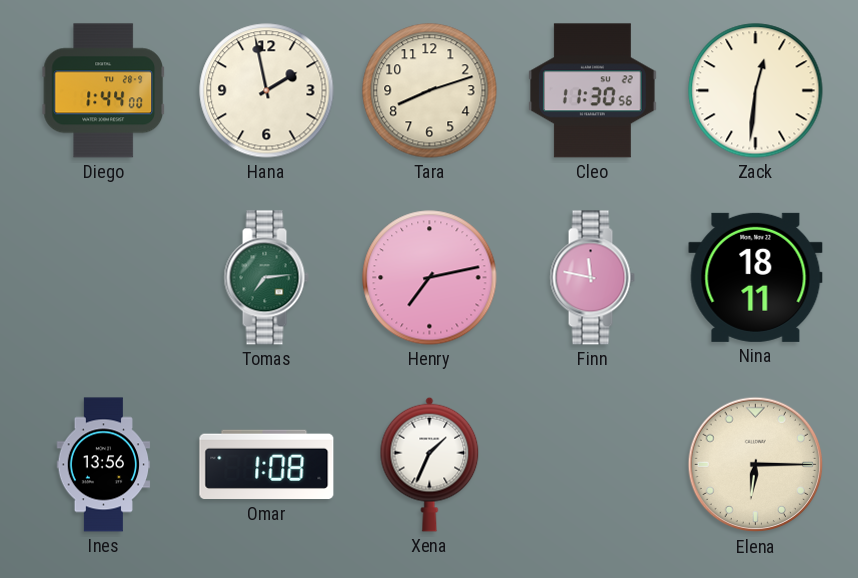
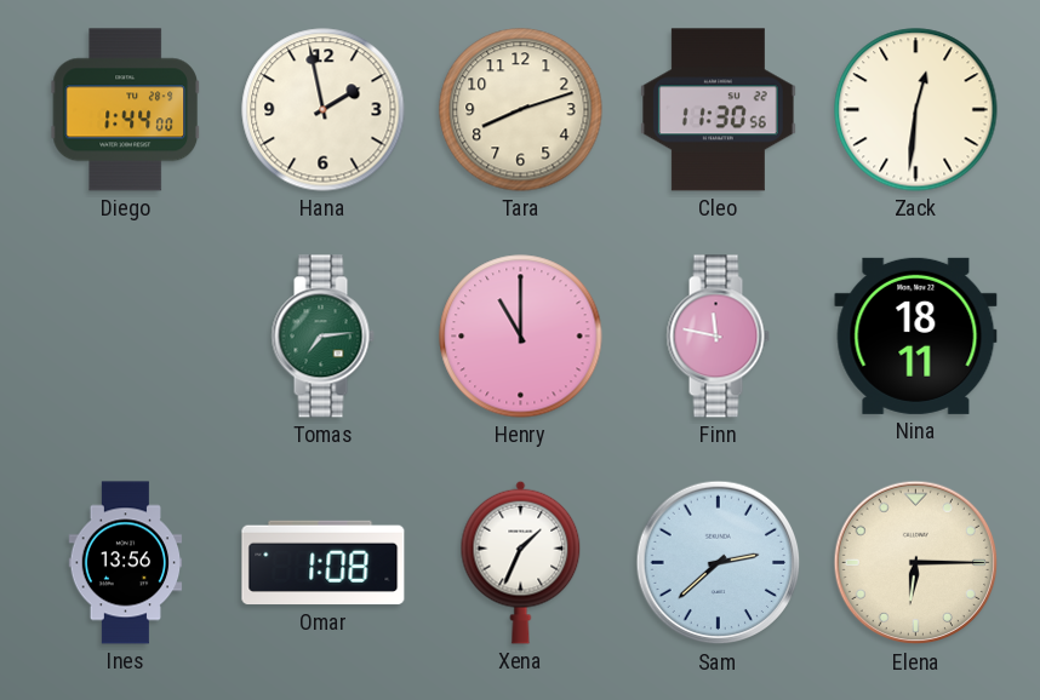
Henry: 7:13 -> 11:00 (521, 337)
Sam: none -> 2:38 (719, 563)
